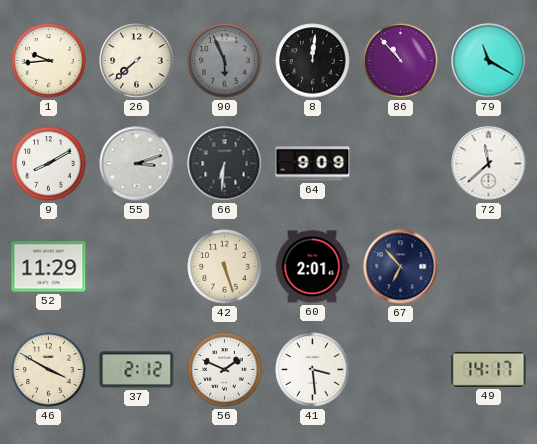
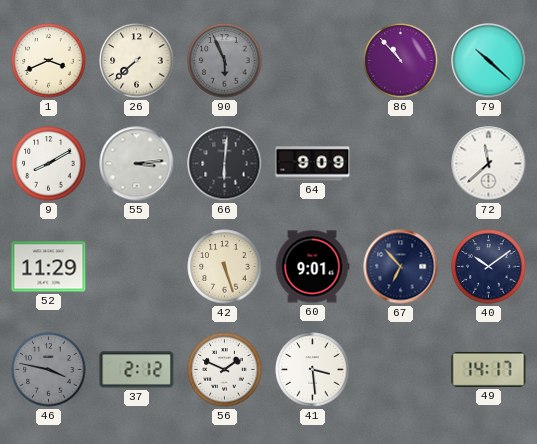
1: 9:44 -> 3:41 (49, 61)
8: 12:01 -> none (313, 61)
79: 11:20 -> 10:22 (489, 61)
55: 3:12 -> 3:14 (137, 164)
66: 6:31 -> 6:01 (225, 164)
60: 2:01 -> 9:01 (312, 267)
40: none -> 10:09 (489, 267)
46: 3:50 -> 3:47 (49, 370)
46 dial: cream -> grey (49, 370)
